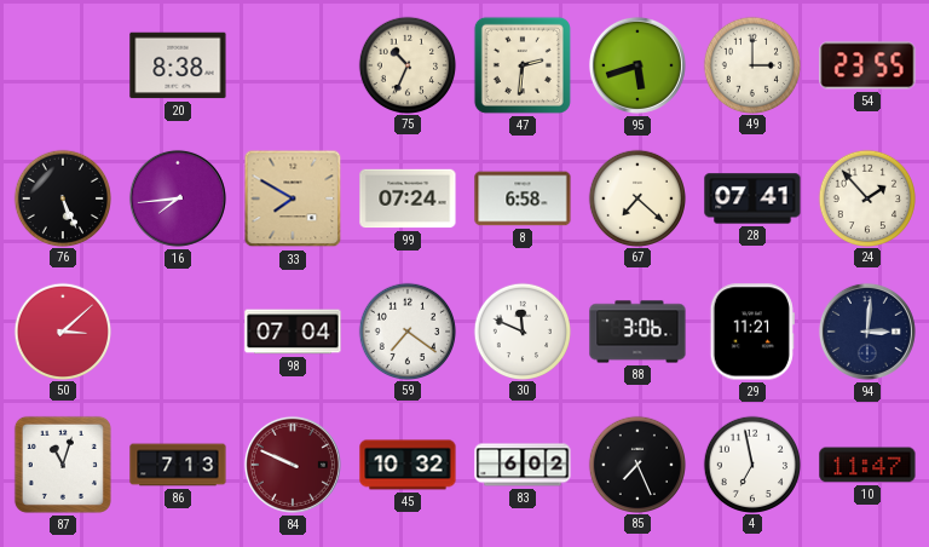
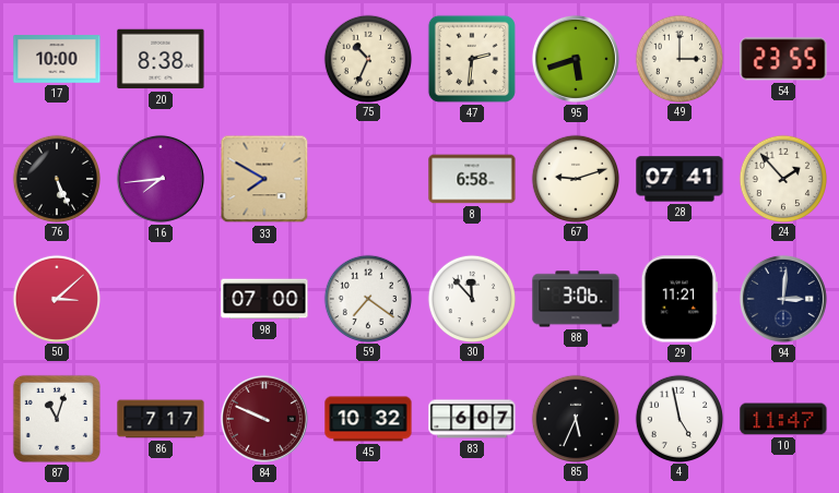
17: none -> 10:00 (57, 59)
99: 07:24 -> none (408, 198)
67: 7:22 -> 9:12 (575, 178)
98: 07:04 -> 07:00 (264, 299)
30: 11:49 -> 11:53 (471, 298)
86: 7:13 -> 7:17 (161, 419)
83: 6:02 -> 6:07 (472, 419)
85: 7:26 -> 5:34 (575, 418)
4: 6:58 -> 4:58 (678, 418)
